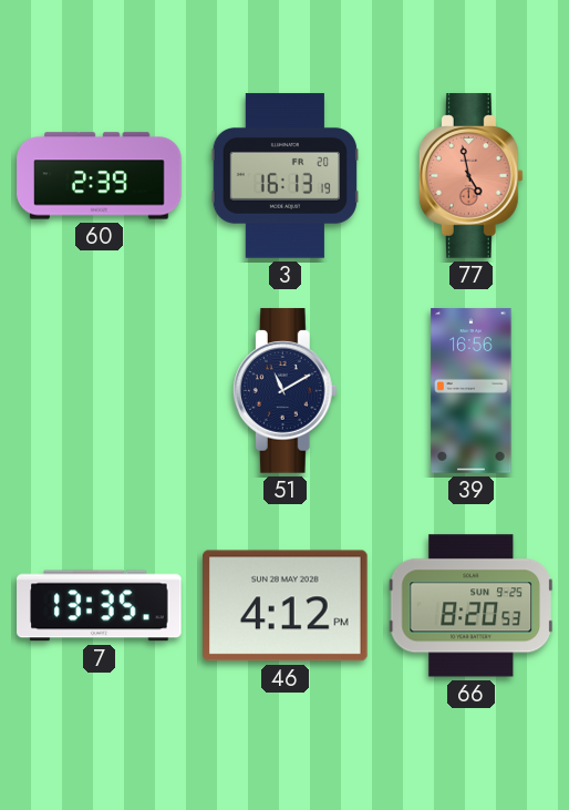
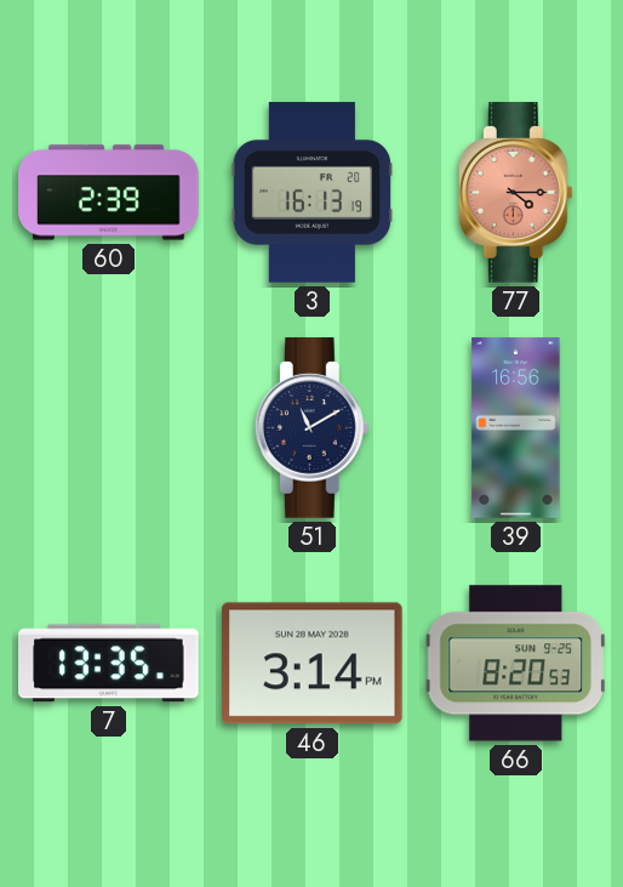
77: 4:58 -> 4:15 (515, 193)
46: 4:12 -> 3:14 (313, 664)
